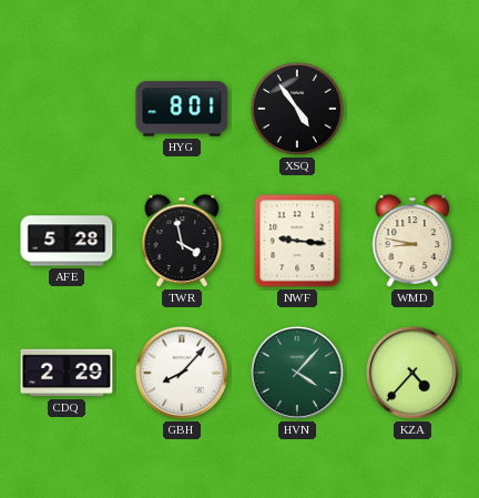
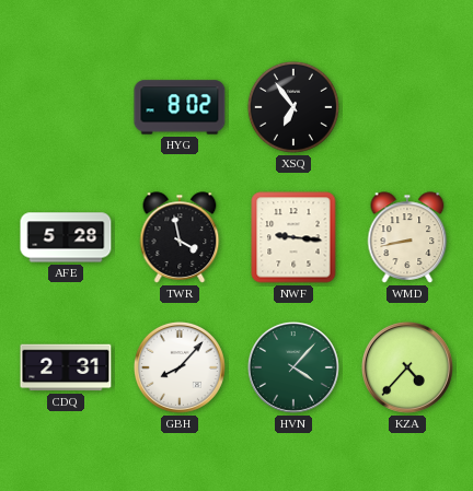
HYG: 8:01 -> 8:02 (180, 107)
XSQ: 4:54 -> 6:54 (293, 107)
WMD: 8:47 -> 8:43 (407, 237)
CDQ: 2:29 -> 2:31 (66, 367)
